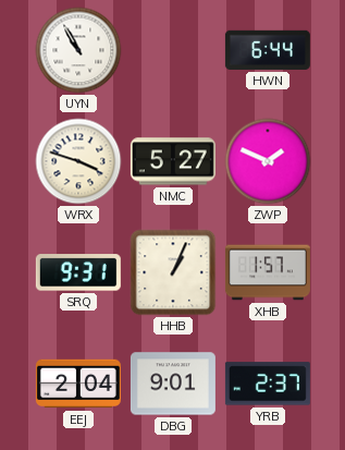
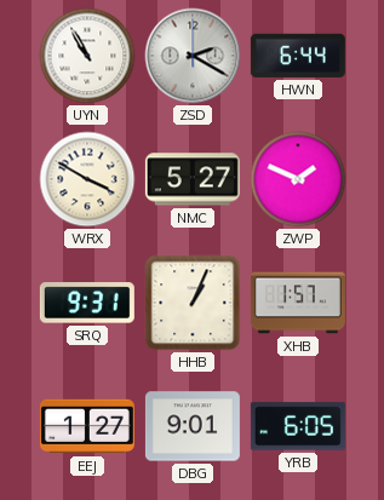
ZSD: none -> 2:20 (193, 56)
WRX: 3:48 -> 3:50 (87, 179)
EEJ: 2:04 -> 1:27 (87, 426)
YRB: 2:37 -> 6:05 (298, 426)
